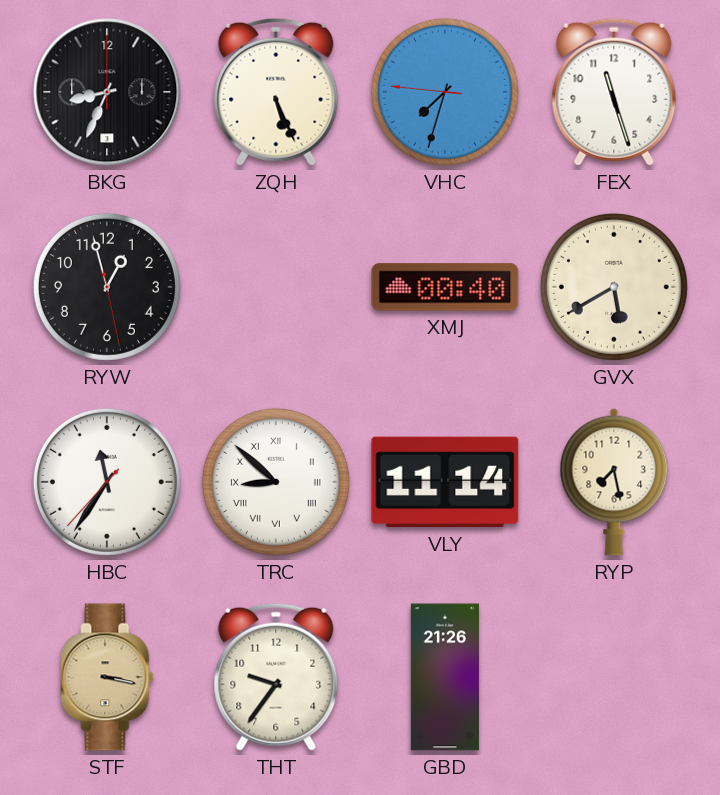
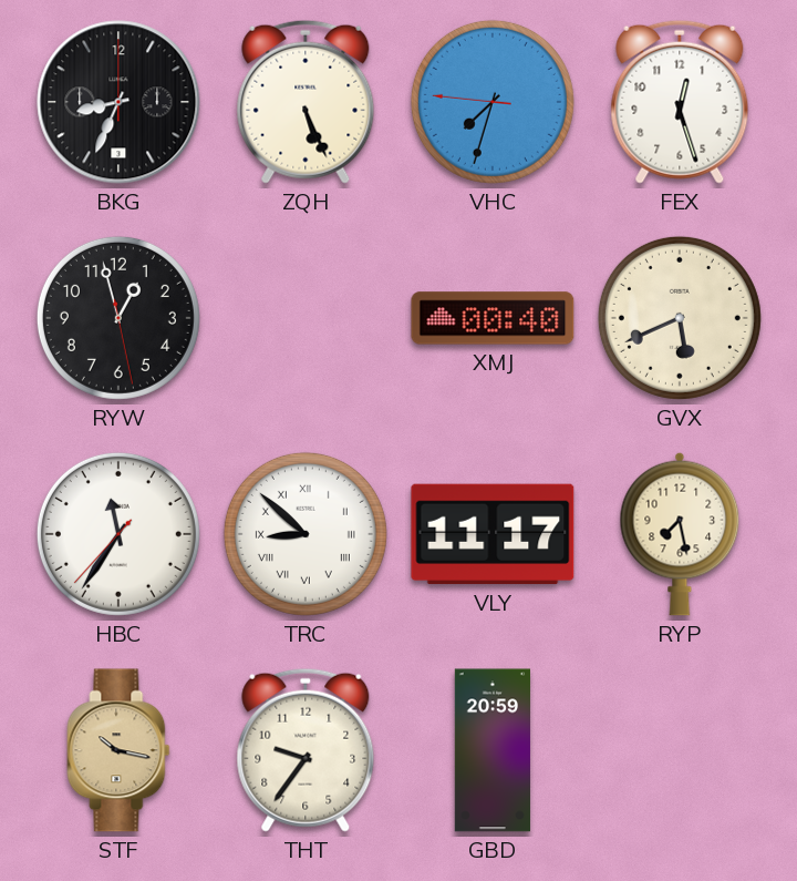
FEX: 11:27 -> 12:27 (680, 102)
GVX: 5:40 -> 5:41 (680, 318)
VLY: 11:14 -> 11:17 (493, 534)
STF: 3:17 -> 10:17 (118, 750)
GBD: 21:26 -> 20:59 (493, 750)
